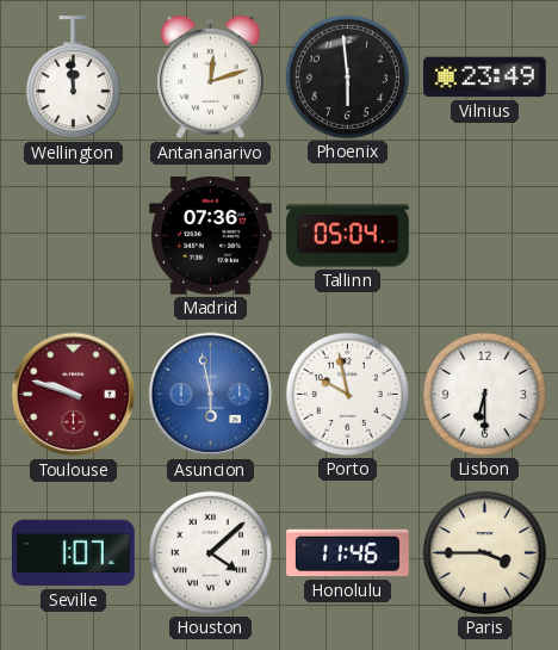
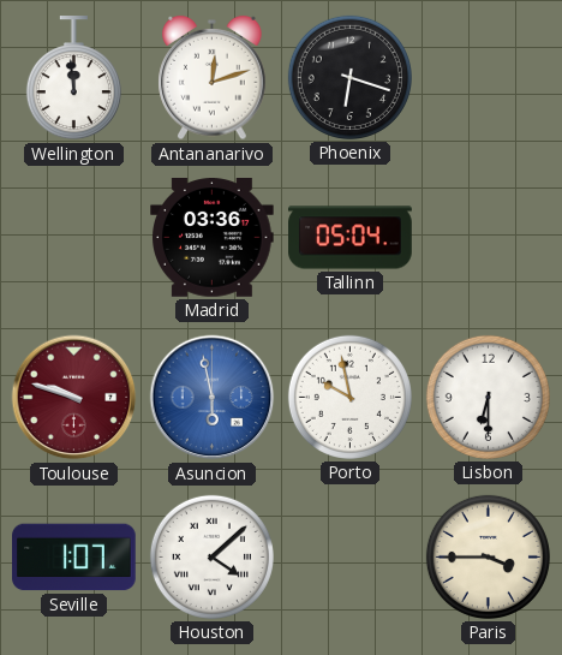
Phoenix: 5:59 -> 6:18 (349, 77)
Vilnius: 23:49 -> none (485, 78)
Madrid: 07:36 -> 03:36 (213, 238)
Honolulu: 11:46 -> none (348, 553)
